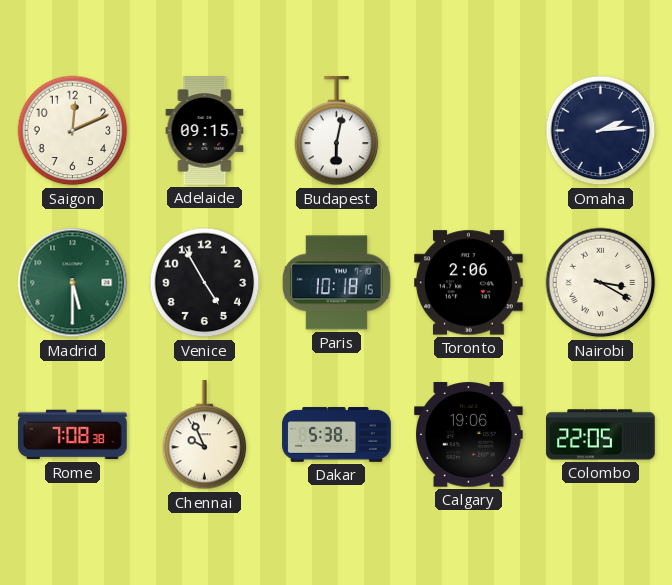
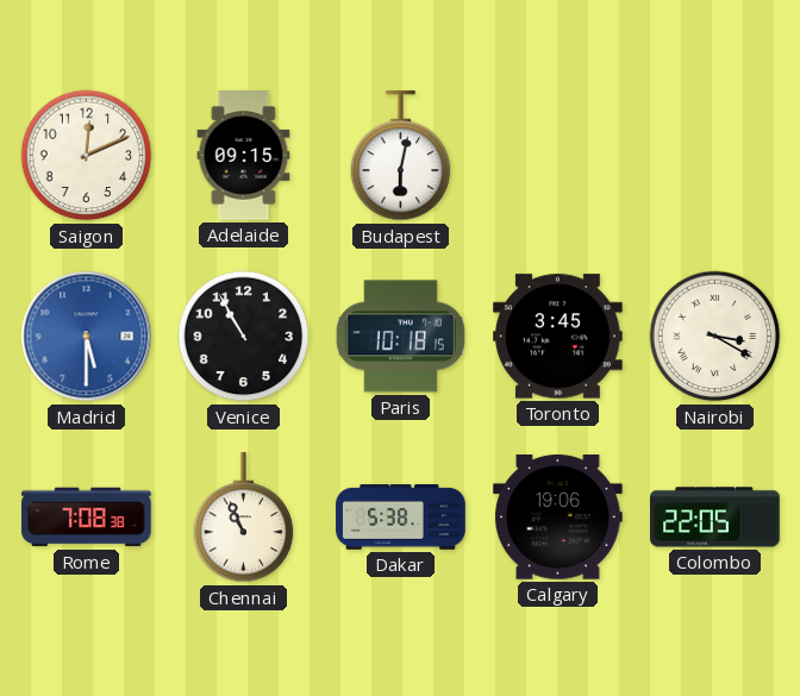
Omaha: 2:14 -> none (601, 131)
Madrid dial: green -> blue (87, 337)
Venice: 4:55 -> 10:55 (244, 337)
Toronto: 2:06 -> 3:45 (558, 337)
Chennai: 9:56 -> 10:56 (244, 518)
